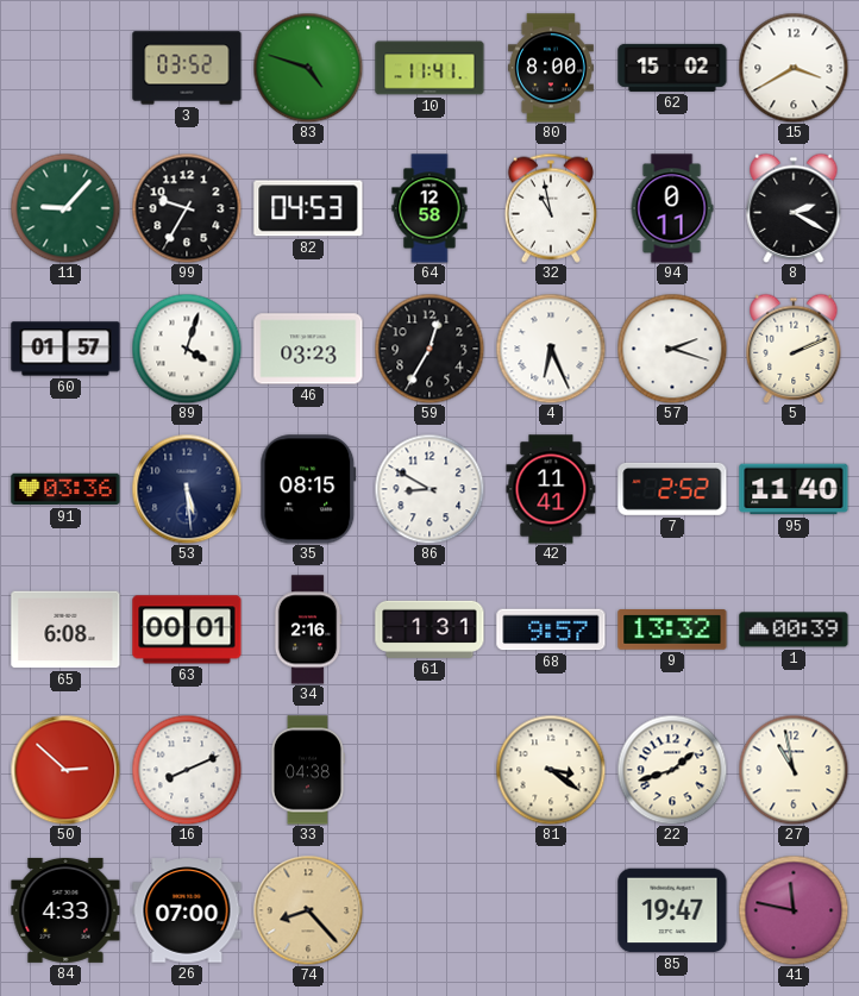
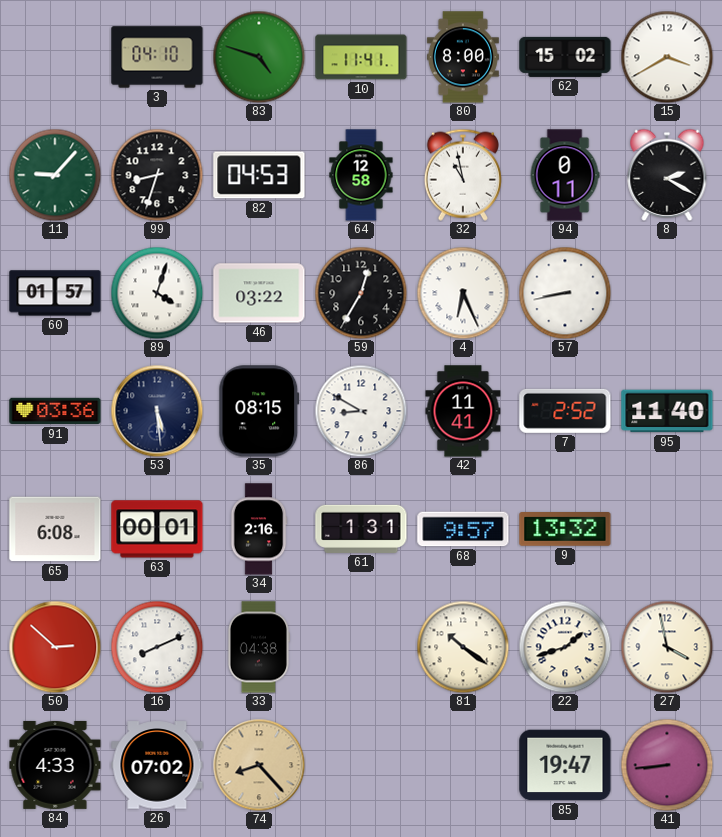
3: 03:52 -> 04:10 (157, 57)
99: 9:35 -> 8:33 (157, 175)
46: 03:23 -> 03:22 (259, 293)
57: 2:18 -> 8:43 (565, 293)
5: 2:11 -> none (794, 349)
1: 00:39 -> none (794, 629)
81: 3:21 -> 10:21 (463, 647)
27: 10:58 -> 3:58 (667, 647)
26: 07:00 -> 07:02 (157, 765)
41: 11:47 -> 8:44 (667, 765)
